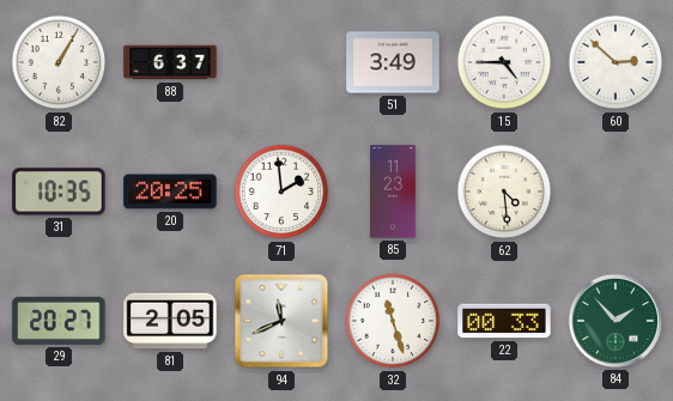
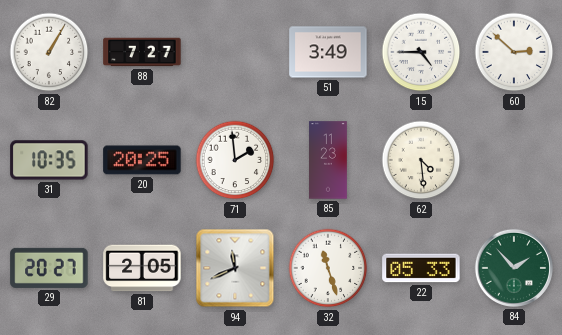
88: 6:37 -> 7:27 (142, 52)
22: 00:33 -> 05:33 (421, 268)
